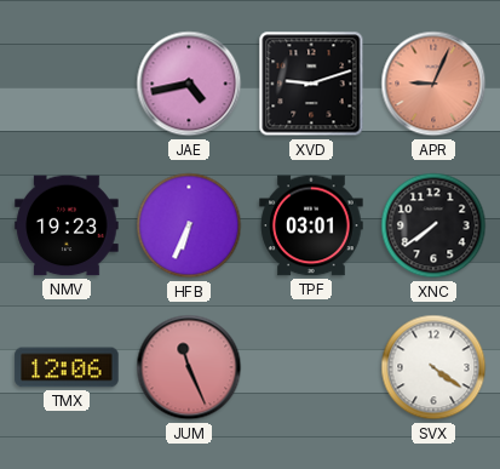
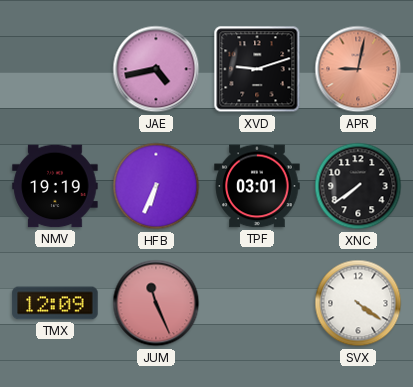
APR: 9:04 -> 9:02 (358, 69)
NMV: 19:23 -> 19:19 (55, 186)
TMX: 12:06 -> 12:09 (55, 303)
